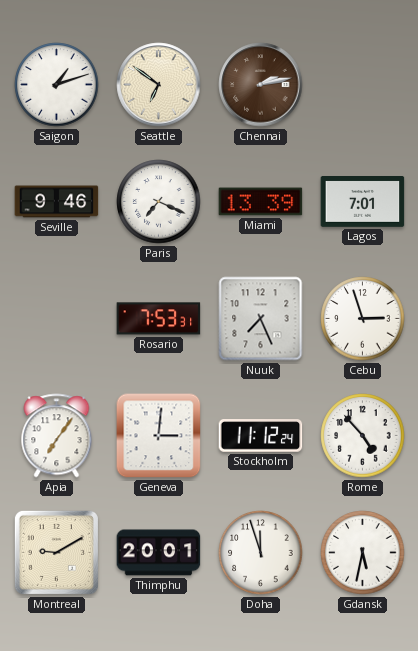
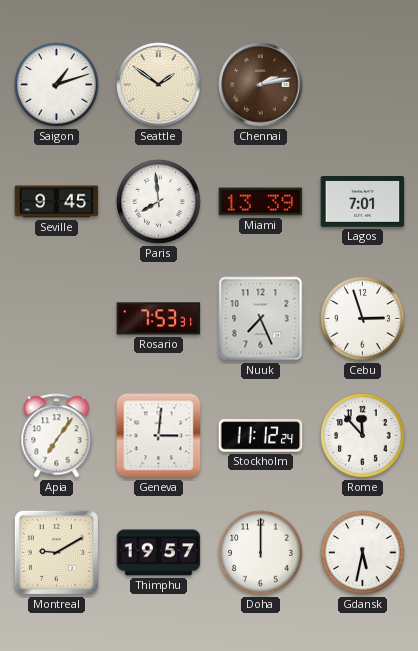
Seattle: 6:51 -> 1:51 (159, 85)
Seville: 9:46 -> 9:45 (57, 202)
Paris: 7:19 -> 7:59 (159, 202)
Rome: 4:53 -> 11:53 (363, 436)
Thimphu: 20:01 -> 19:57 (159, 553)
Doha: 11:57 -> 12:00 (261, 553)
